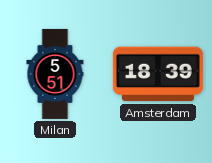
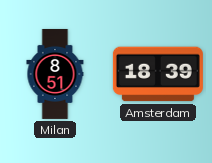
Milan: 5:51 -> 8:51 (55, 74)
